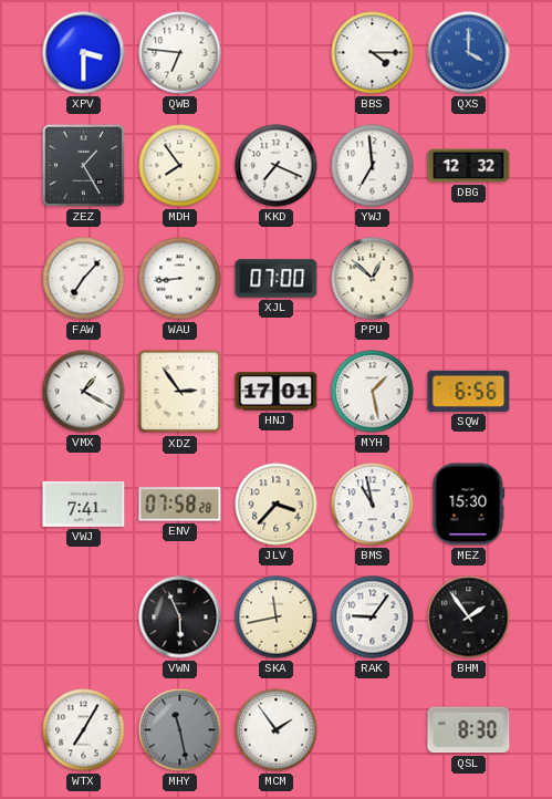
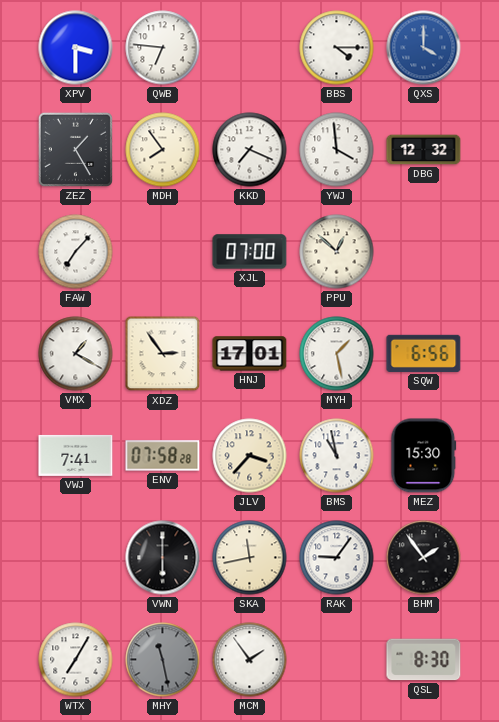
YWJ: 6:59 -> 3:59 (337, 150)
WAU: 8:44 -> none (180, 279)
VWN: 5:56 -> 6:00 (163, 558)
